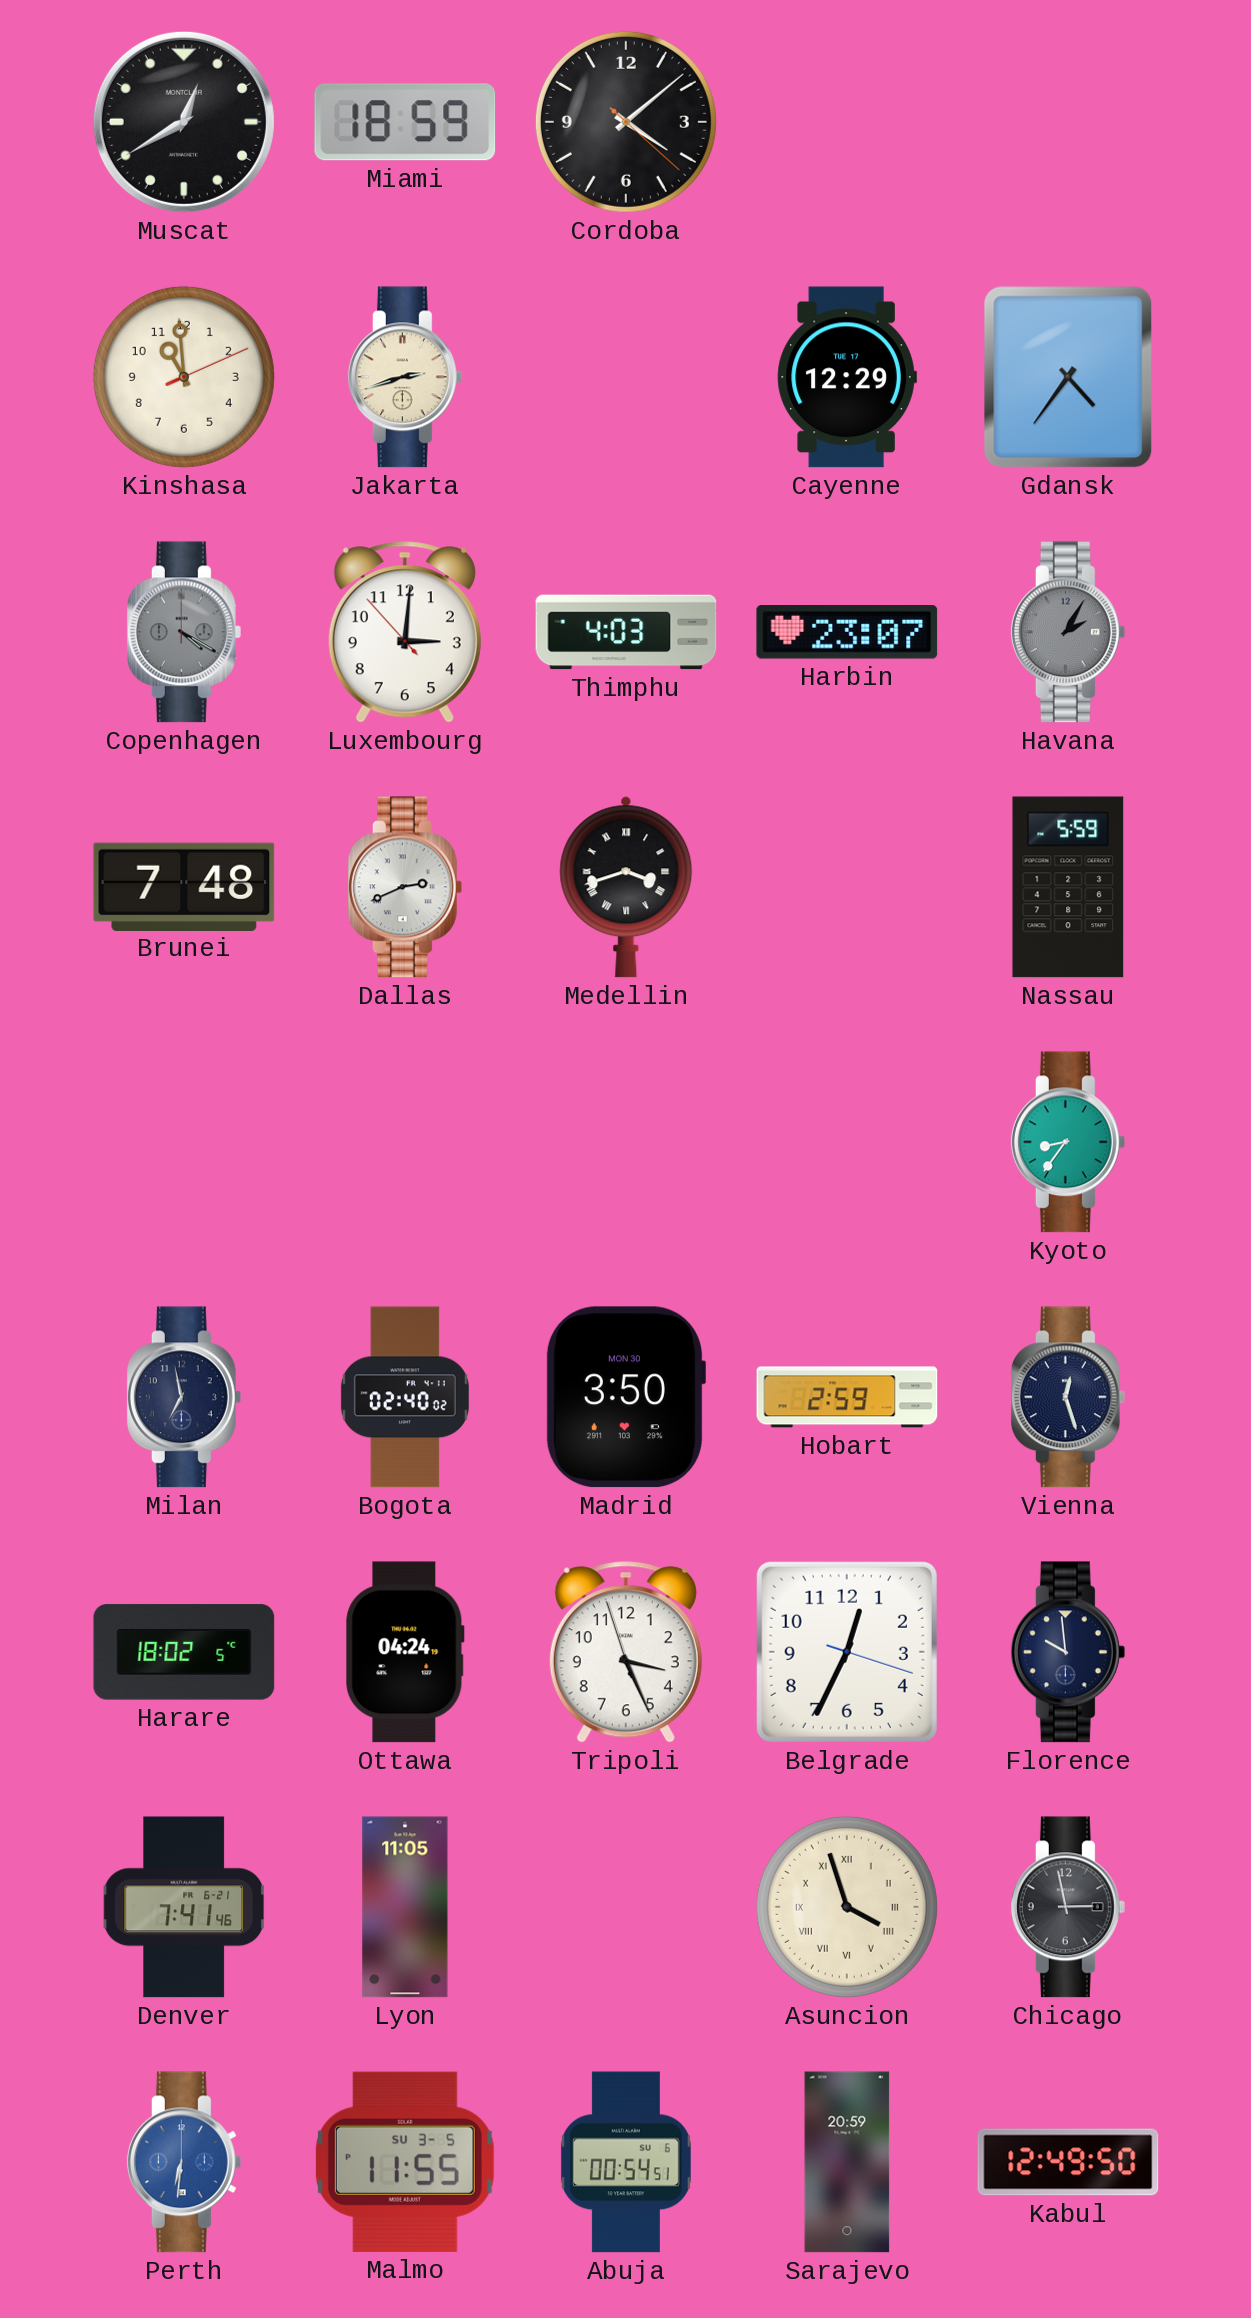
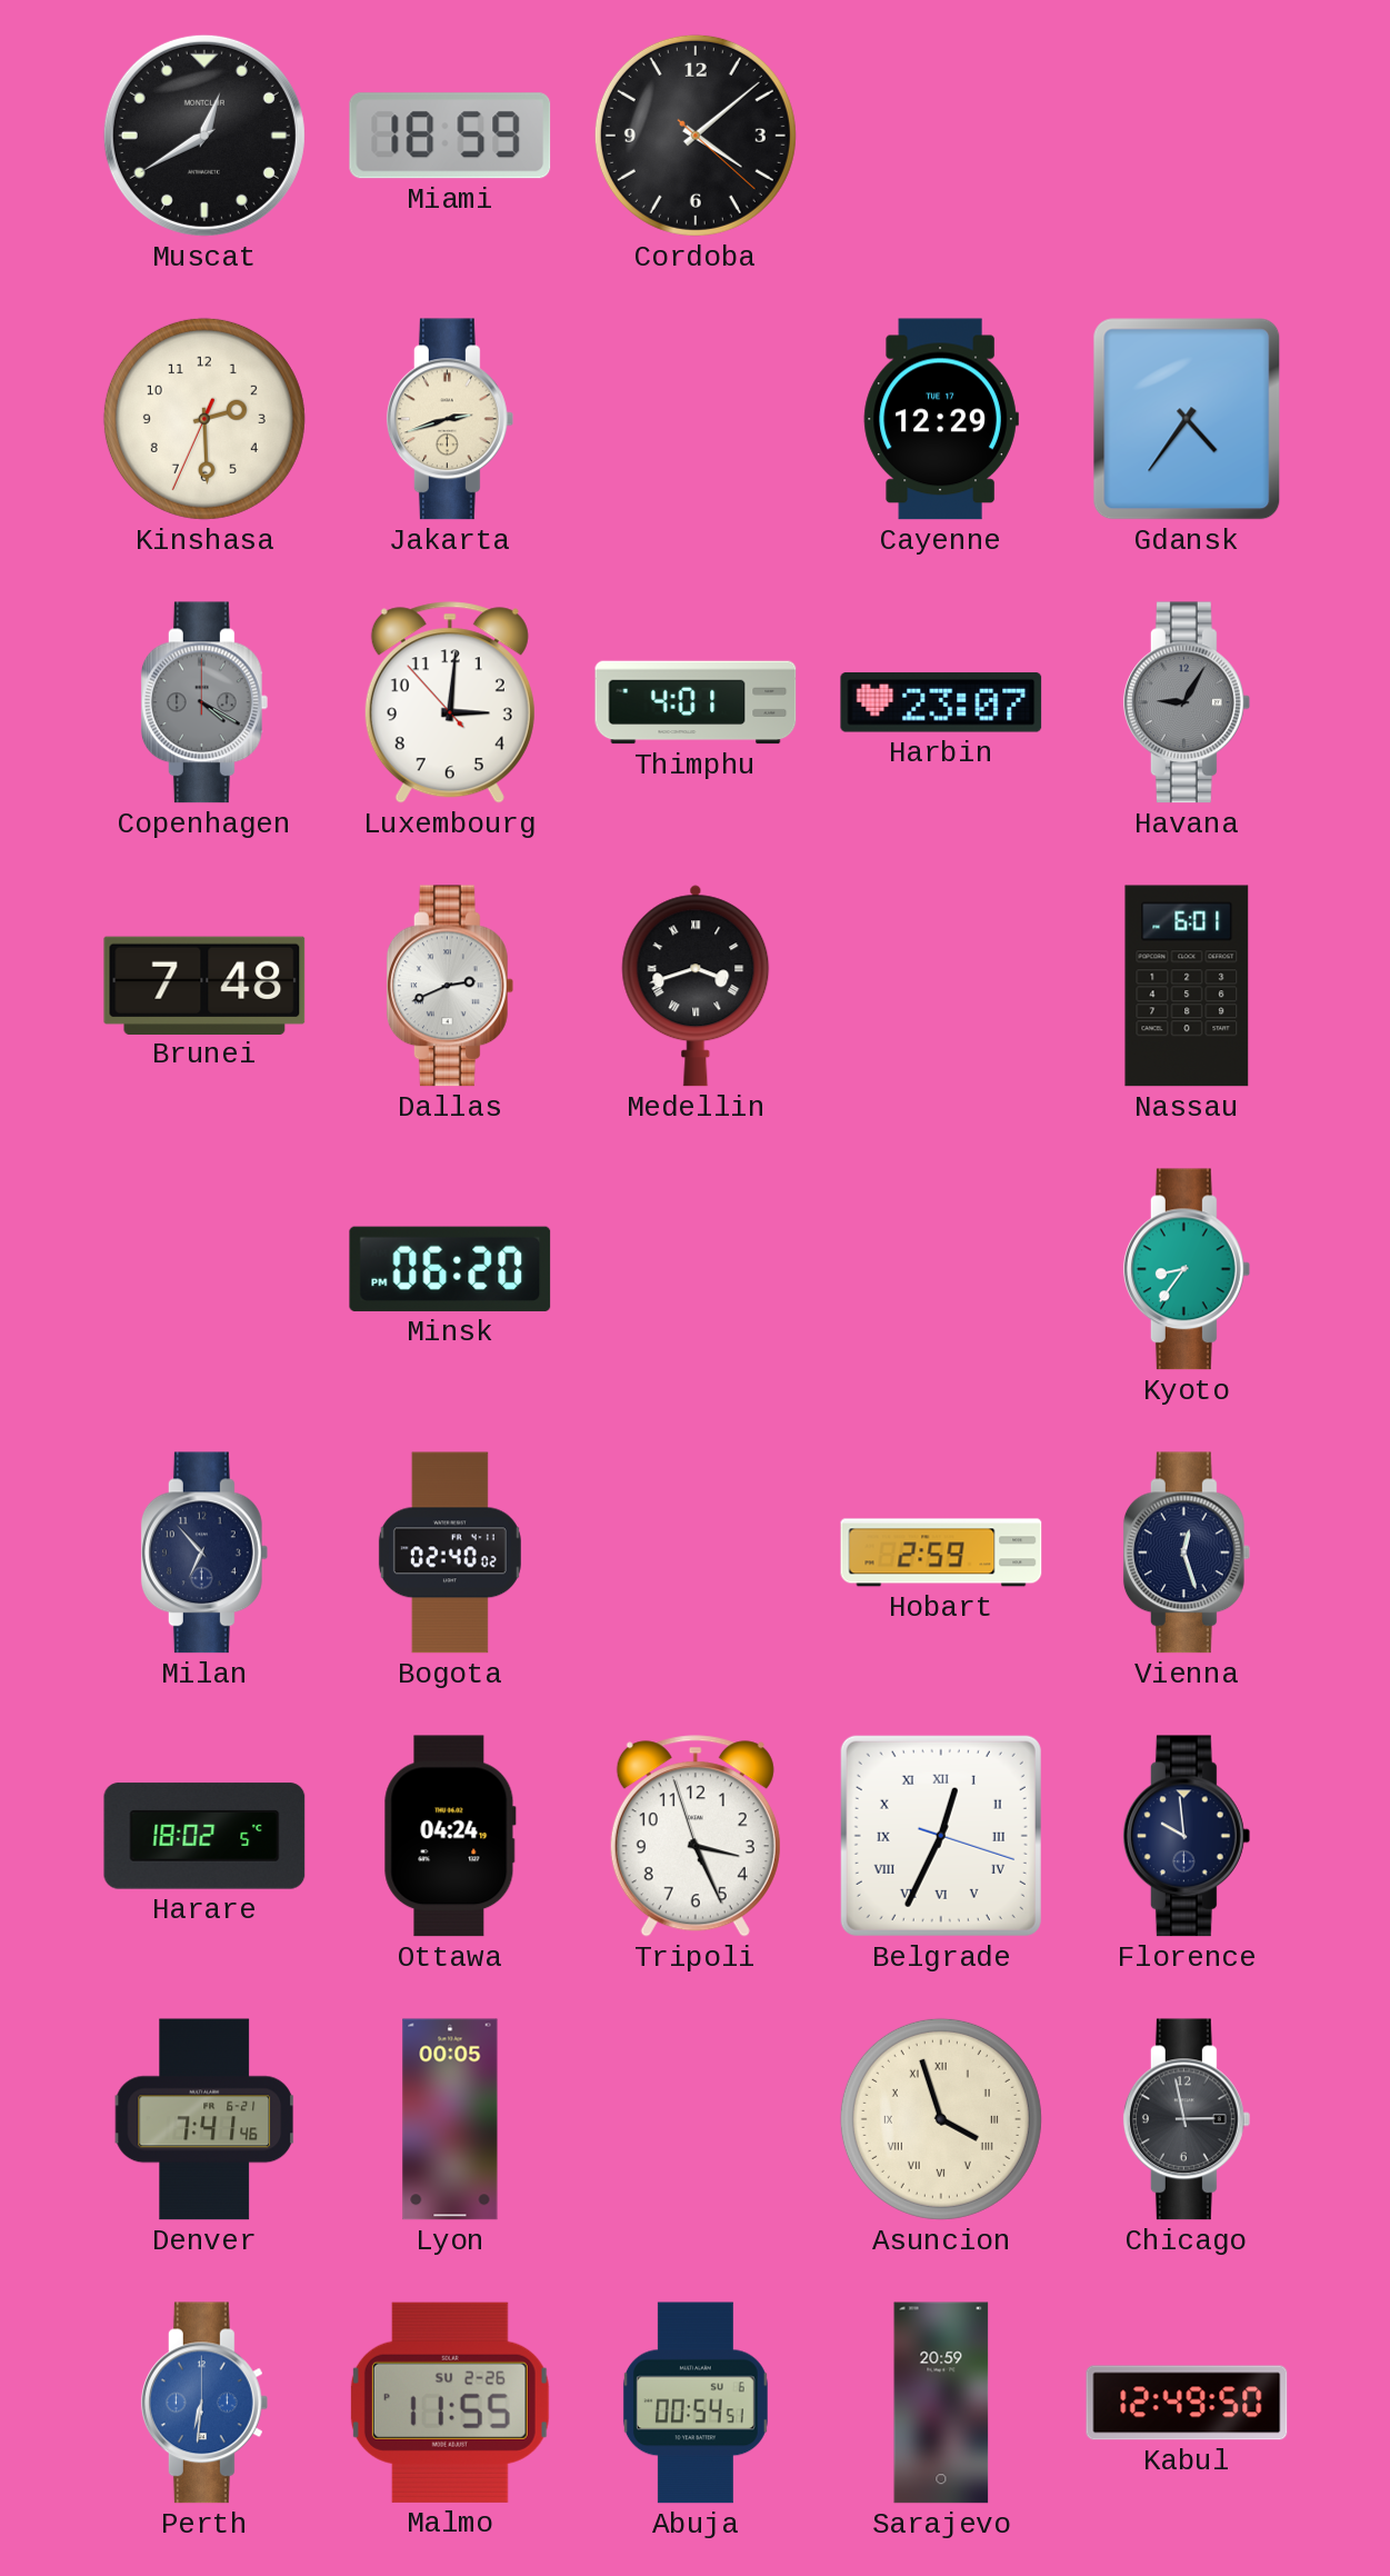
Kinshasa: 10:59 -> 2:29 (204, 419)
Thimphu: 4:03 -> 4:01 (696, 702)
Havana: 2:05 -> 9:05 (1187, 702)
Nassau: 5:59 -> 6:01 (1187, 986)
Minsk: none -> 06:20 (450, 1269)
Milan: 6:58 -> 6:53 (204, 1552)
Madrid: 3:50 -> none (625, 1397)
Belgrade numerals: Arabic -> Roman (941, 1836)
Lyon: 11:05 -> 00:05 (450, 2119)
Malmo date: SU 3-5 -> SU 2-26 (450, 2403)
